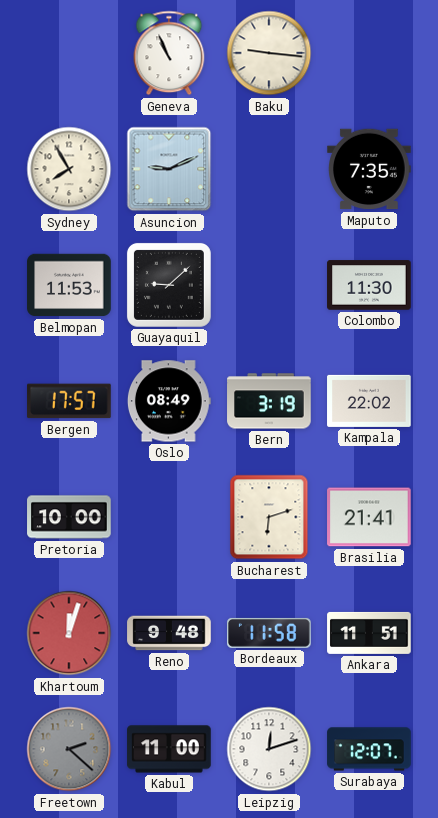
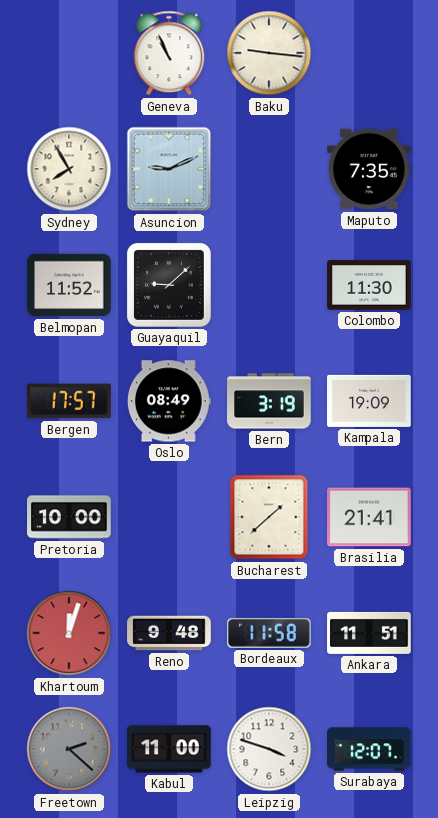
Belmopan: 11:53 -> 11:52 (69, 285)
Kampala: 22:02 -> 19:09 (369, 401)
Bucharest: 6:12 -> 1:38 (269, 517)
Leipzig: 12:12 -> 3:48 (269, 749)
